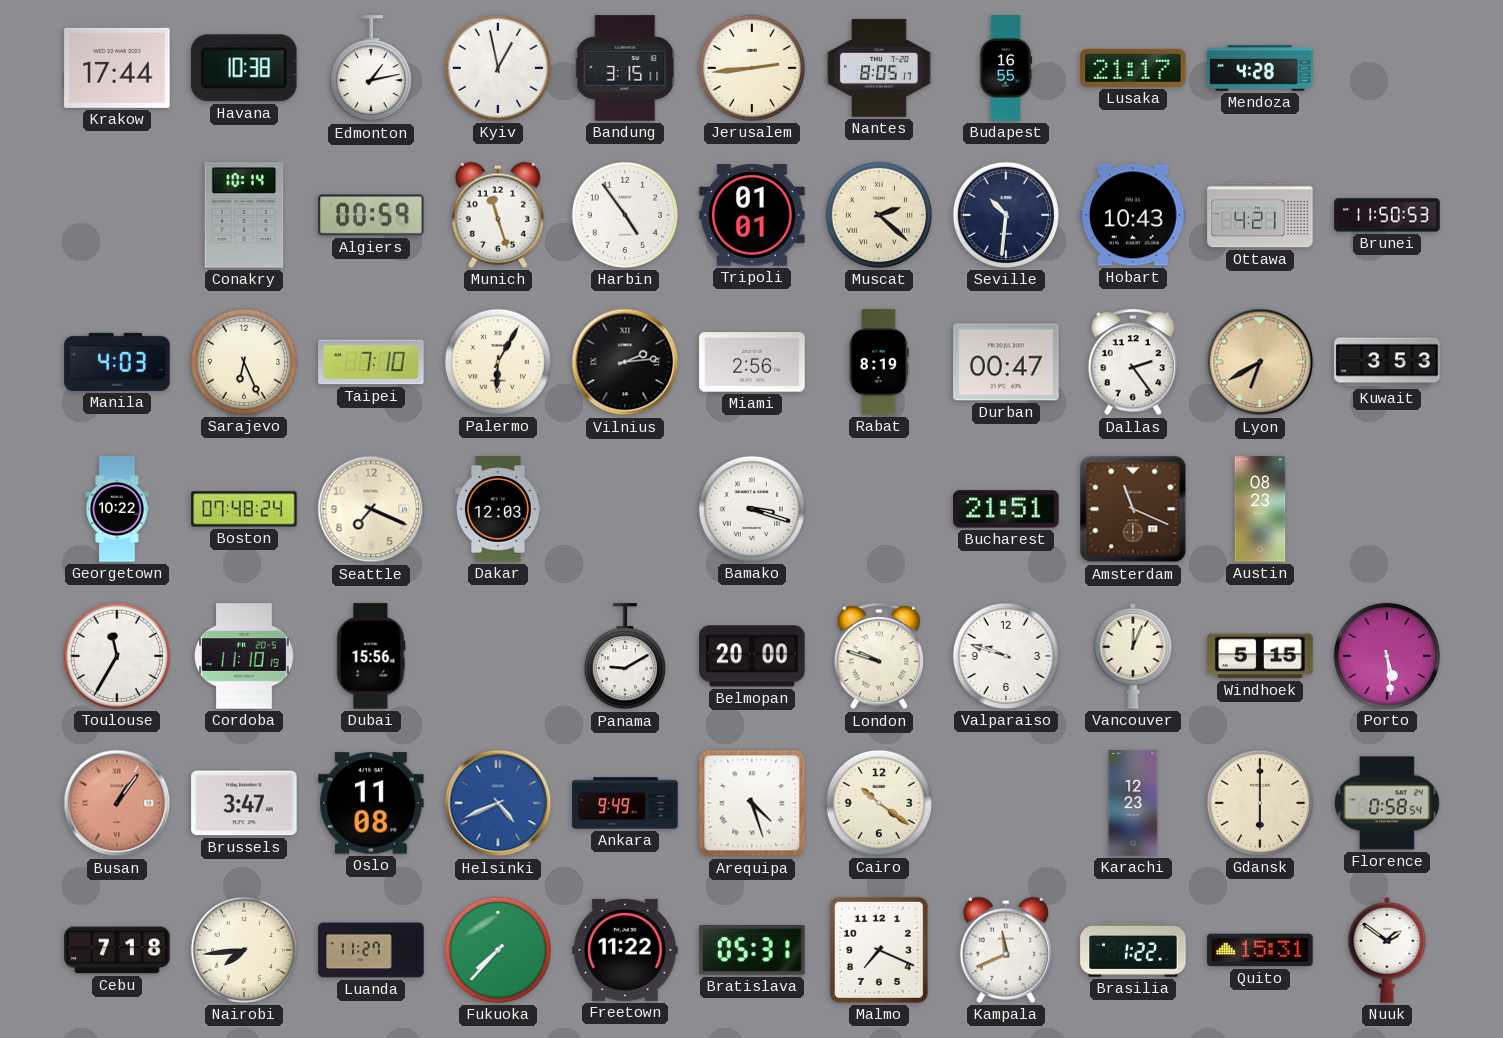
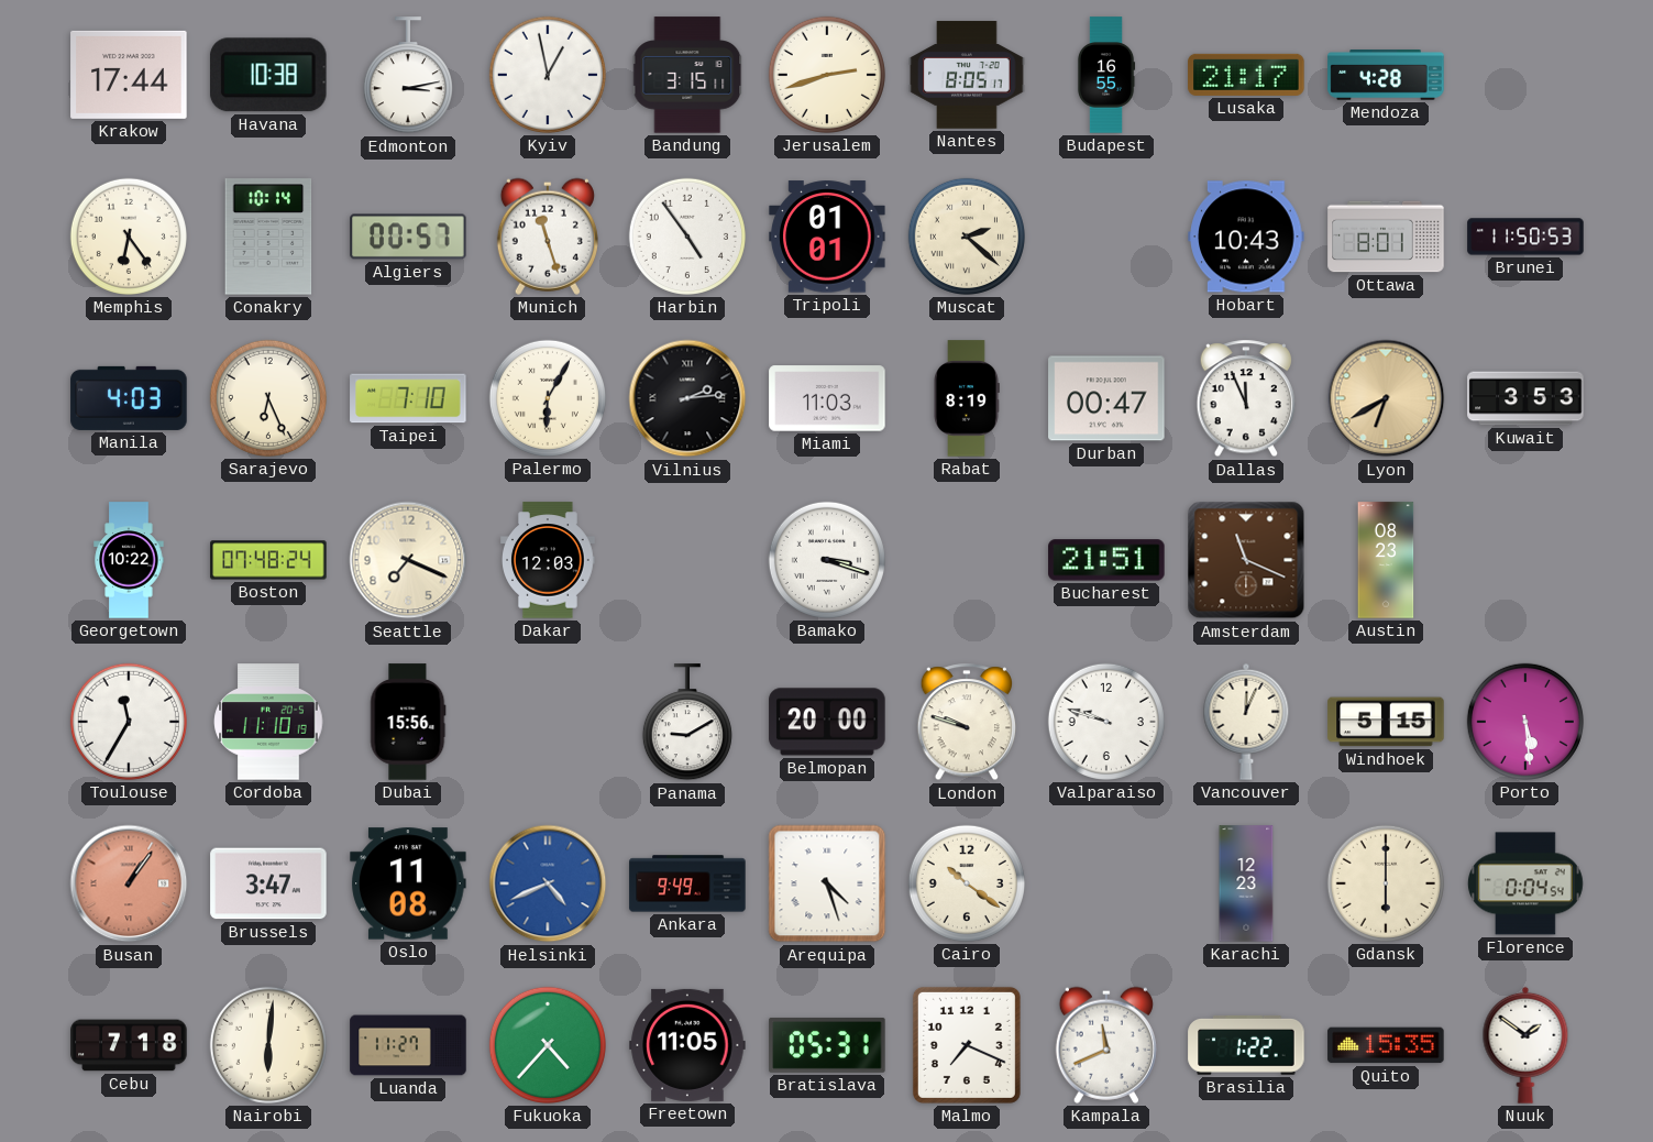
Edmonton: 1:13 -> 3:13 (408, 76)
Jerusalem: 2:44 -> 2:42 (827, 75)
Memphis: none -> 6:24 (129, 237)
Algiers: 00:59 -> 00:57 (408, 237)
Seville: 10:31 -> none (1006, 215)
Ottawa: 4:21 -> 8:01 (1386, 237)
Miami: 2:56 -> 11:03 (827, 398)
Dallas: 2:24 -> 11:56 (1246, 399)
Florence: 0:58 -> 0:04 (1525, 883)
Nairobi: 7:44 -> 6:01 (268, 1045)
Fukuoka: 7:37 -> 4:37 (548, 1045)
Freetown: 11:22 -> 11:05 (687, 1045)
Quito: 15:31 -> 15:35 (1386, 1045)
